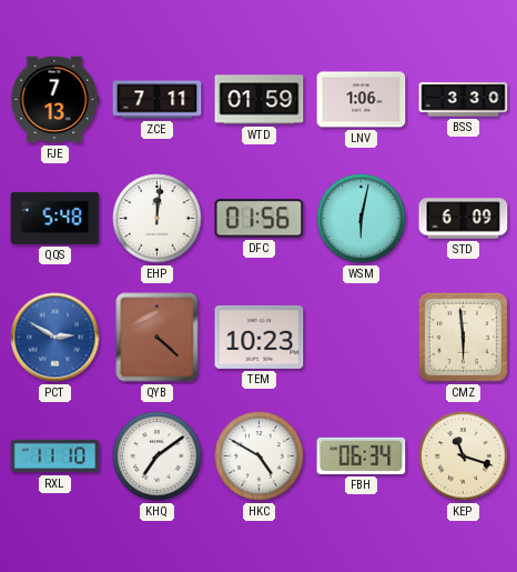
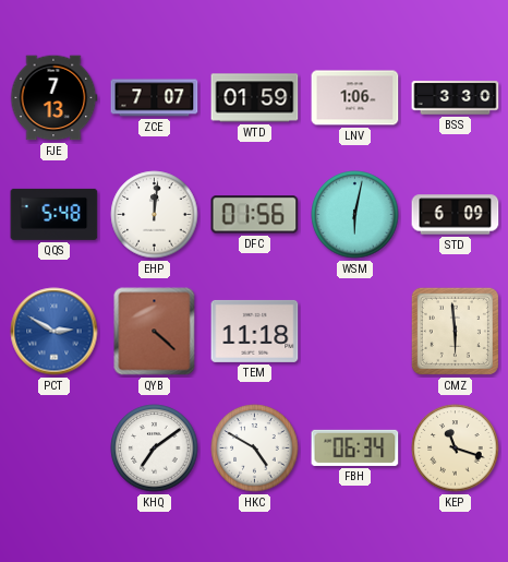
ZCE: 7:11 -> 7:07 (155, 98)
TEM: 10:23 -> 11:18 (255, 331)
RXL: 11:10 -> none (55, 456)
